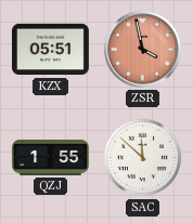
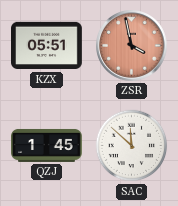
QZJ: 1:55 -> 1:45 (47, 145)
